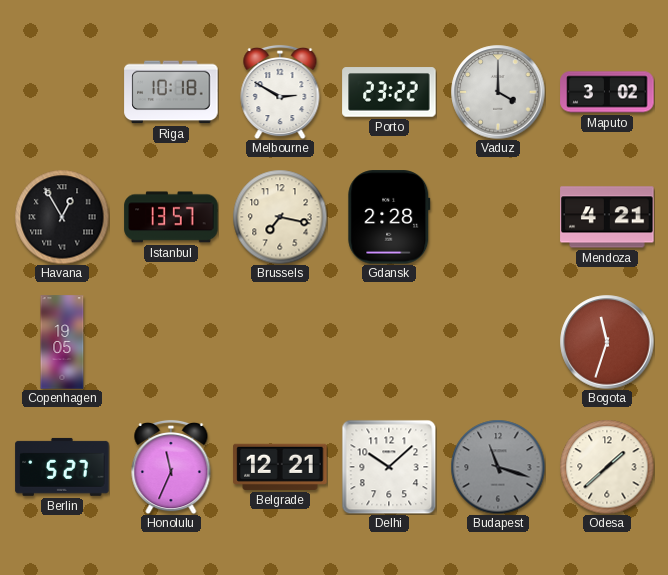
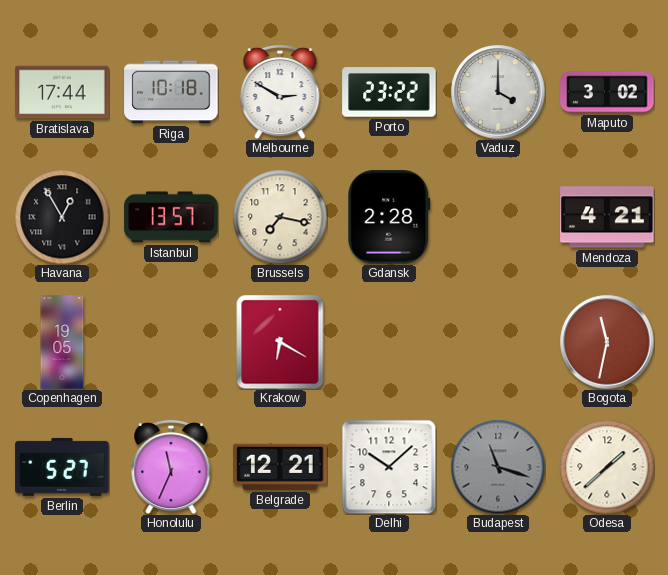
Bratislava: none -> 17:44 (62, 92)
Krakow: none -> 6:20 (280, 342)
Bogota: 11:33 -> 11:32 (607, 342)
